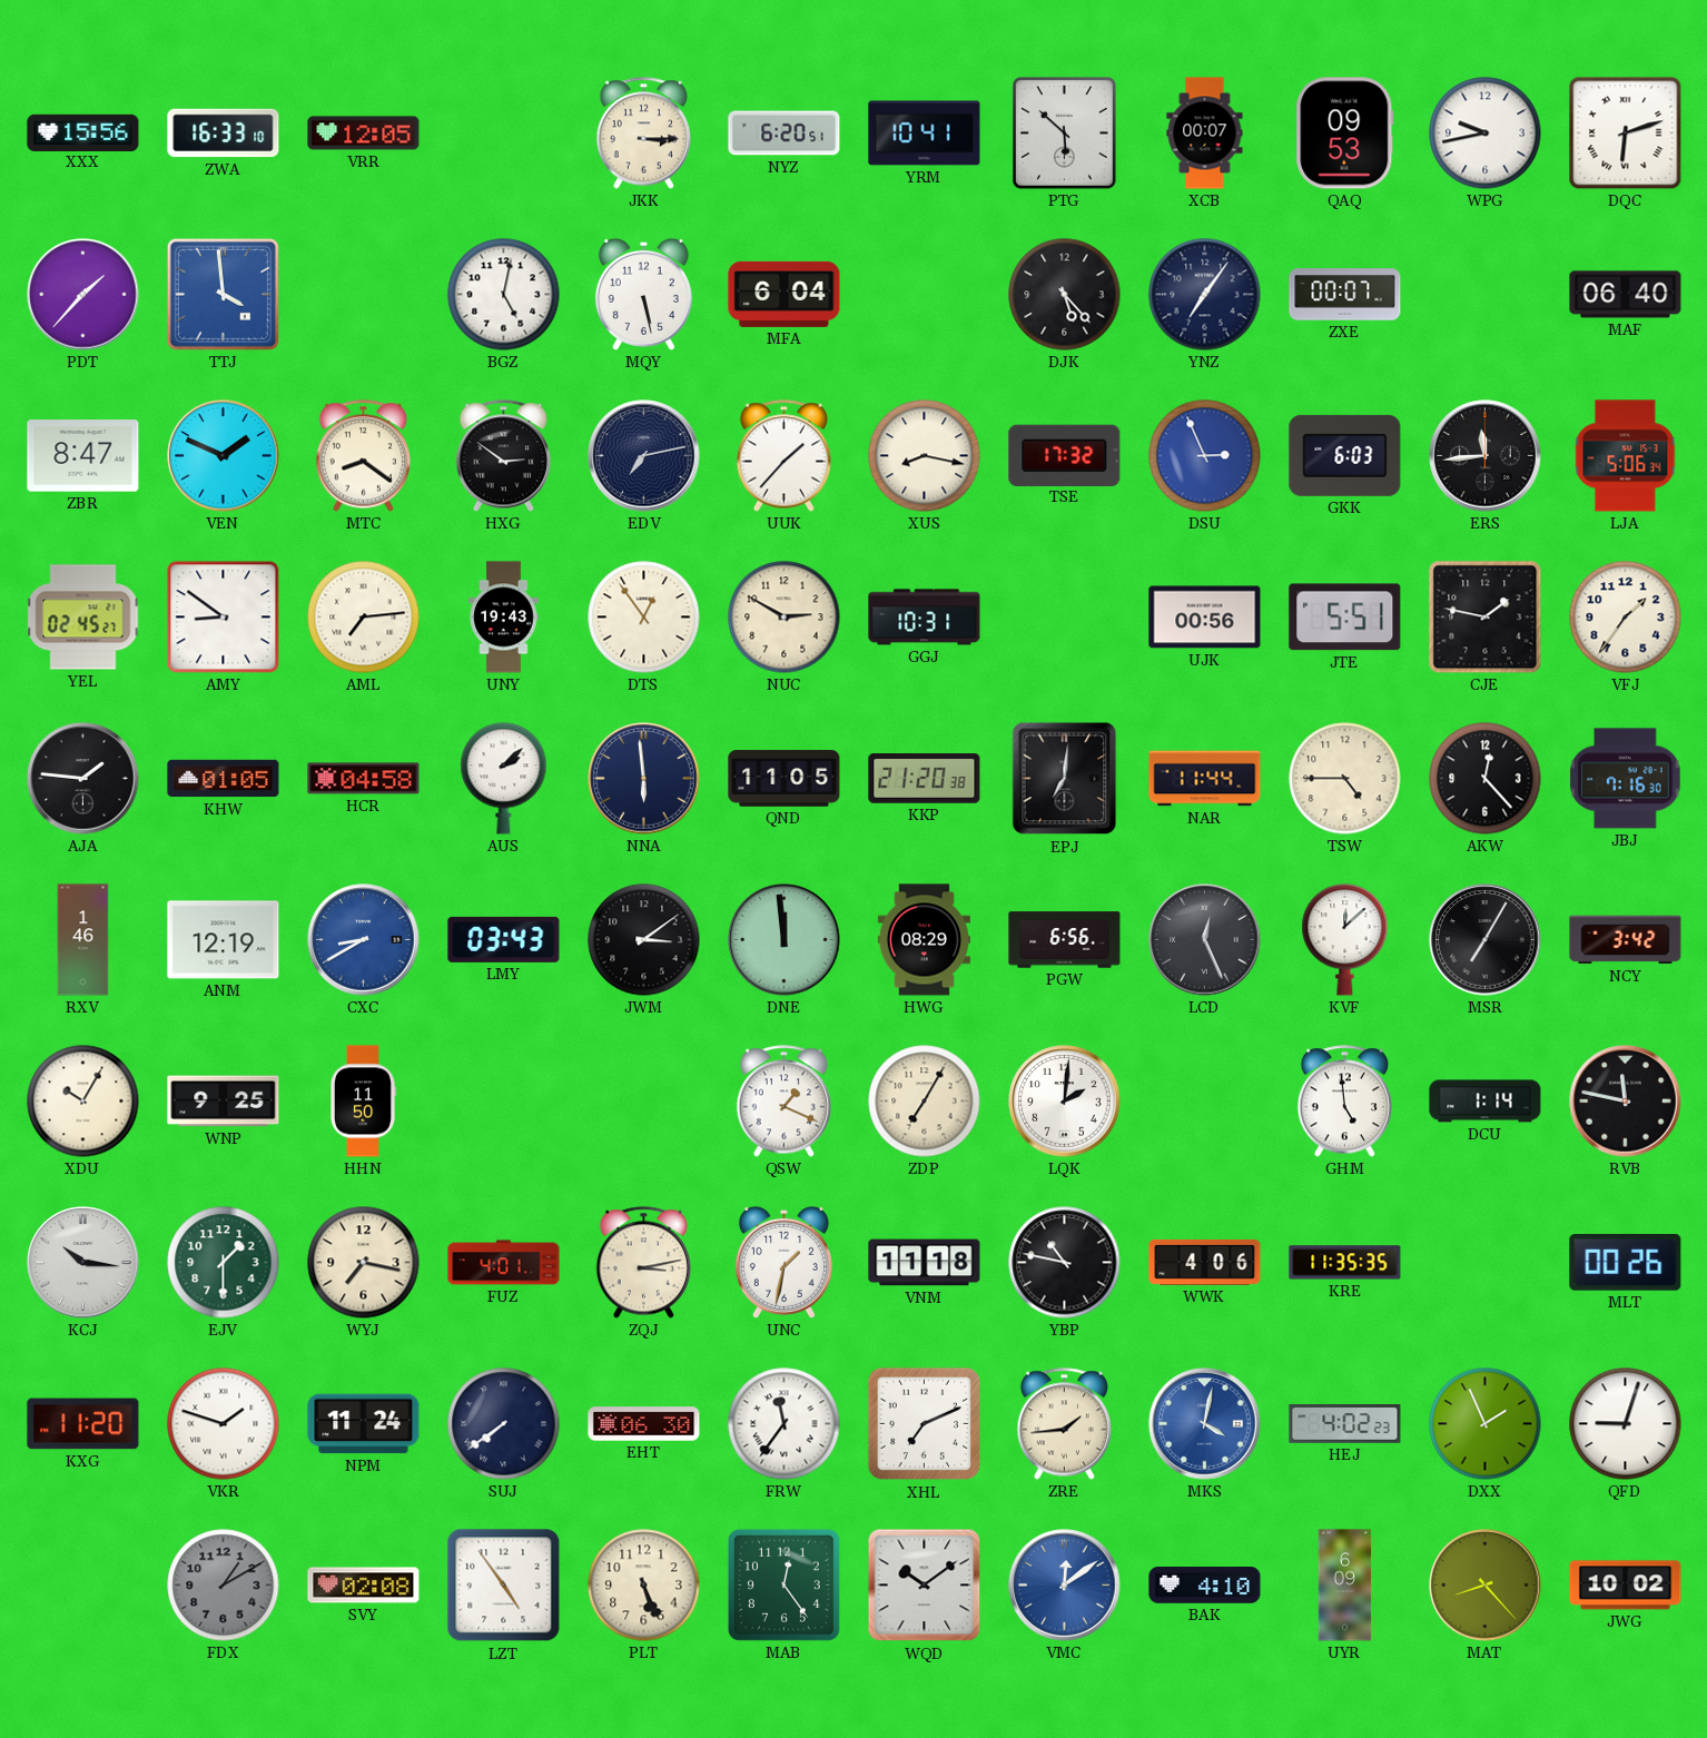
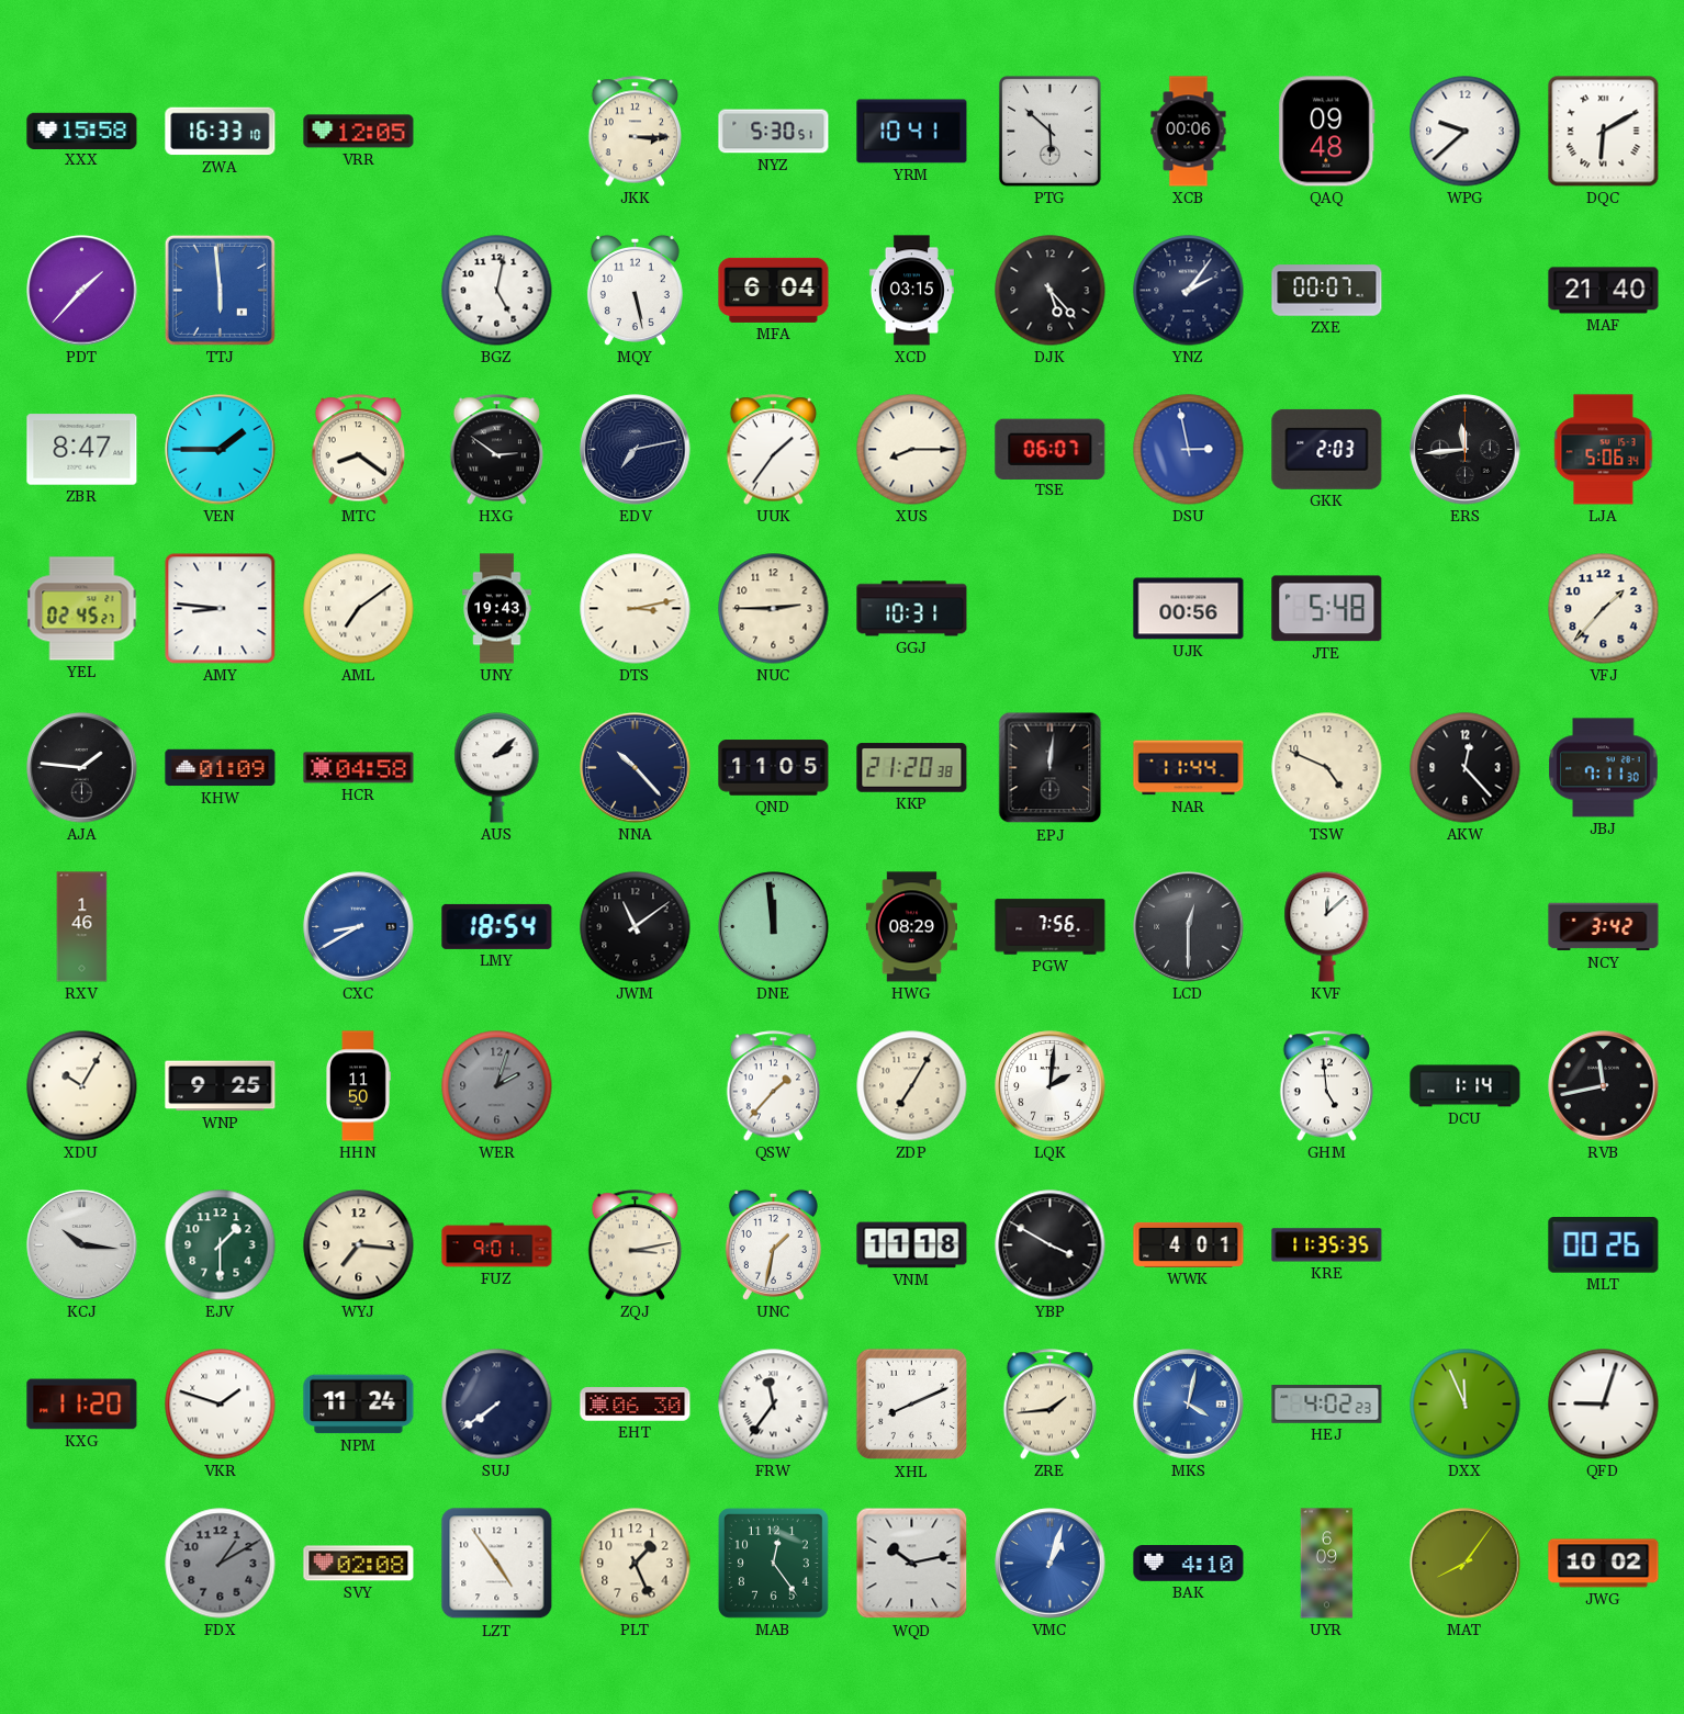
XXX: 15:56 -> 15:58 (82, 131)
NYZ: 6:20 -> 5:30 (774, 132)
XCB: 00:07 -> 00:06 (1189, 132)
QAQ: 09:53 -> 09:48 (1327, 132)
WPG: 9:43 -> 9:38 (1466, 132)
DQC: 6:12 -> 6:10 (1604, 132)
TTJ: 3:59 -> 5:59 (220, 290)
XCD: none -> 03:15 (911, 291)
YNZ: 7:06 -> 2:06 (1189, 291)
MAF: 06:40 -> 21:40 (1604, 291)
VEN: 1:49 -> 1:45 (221, 450)
UUK: 1:37 -> 1:36 (774, 450)
XUS: 8:17 -> 8:15 (912, 450)
TSE: 17:32 -> 06:07 (1051, 449)
DSU: 2:56 -> 2:58 (1189, 450)
GKK: 6:03 -> 2:03 (1327, 449)
AMY: 8:51 -> 8:46 (221, 609)
AML: 7:14 -> 7:09 (359, 609)
DTS: 12:54 -> 3:13 (636, 609)
NUC: 2:50 -> 2:45 (774, 609)
JTE: 5:51 -> 5:48 (1327, 609)
CJE: 1:47 -> none (1486, 618)
VFJ: 1:36 -> 1:37 (1604, 609)
KHW: 01:05 -> 01:09 (221, 768)
NNA: 5:59 -> 10:23 (636, 768)
EPJ: 7:01 -> 12:01 (1051, 768)
TSW: 4:45 -> 4:49 (1327, 768)
JBJ: 7:16 -> 7:11 (1604, 768)
ANM: 12:19 -> none (224, 940)
LMY: 03:43 -> 18:54 (497, 926)
JWM: 3:09 -> 11:09 (636, 927)
PGW: 6:56 -> 7:56 (1051, 927)
LCD: 12:26 -> 12:30 (1189, 927)
MSR: 7:05 -> none (1486, 940)
WER: none -> 2:03 (497, 1086)
QSW: 1:19 -> 1:37 (774, 1086)
RVB: 11:47 -> 11:43 (1604, 1086)
WYJ: 7:17 -> 7:16 (359, 1245)
FUZ: 4:01 -> 9:01 (497, 1245)
YBP: 10:47 -> 3:50 (1051, 1245)
WWK: 4:06 -> 4:01 (1189, 1244)
XHL: 7:11 -> 8:11 (912, 1405)
DXX: 1:56 -> 11:56 (1466, 1405)
PLT: 5:26 -> 1:26 (636, 1564)
WQD: 10:09 -> 10:13 (912, 1564)
VMC: 12:09 -> 1:03 (1051, 1564)
MAT: 8:23 -> 8:06 (1466, 1564)
